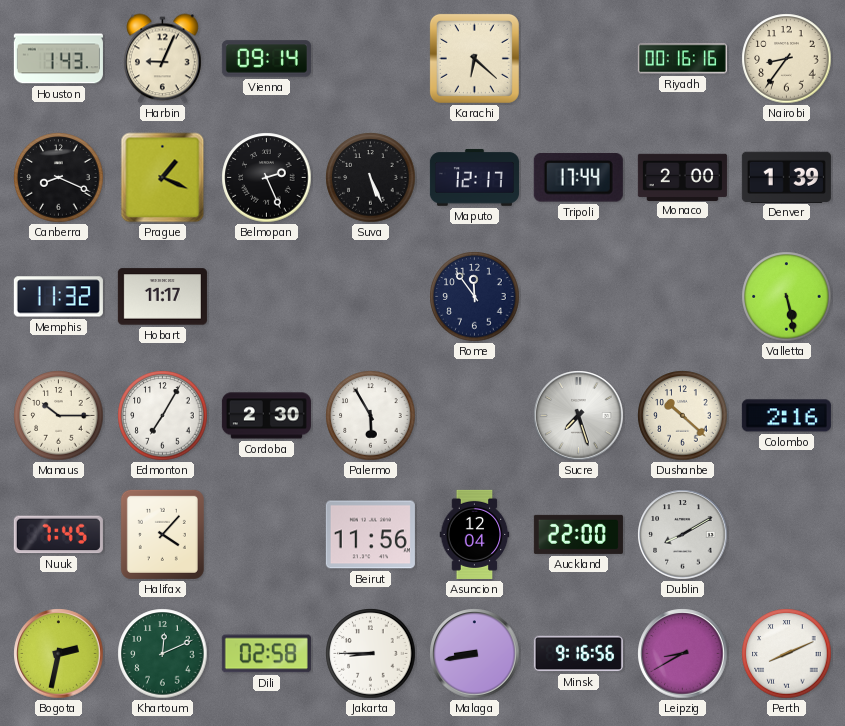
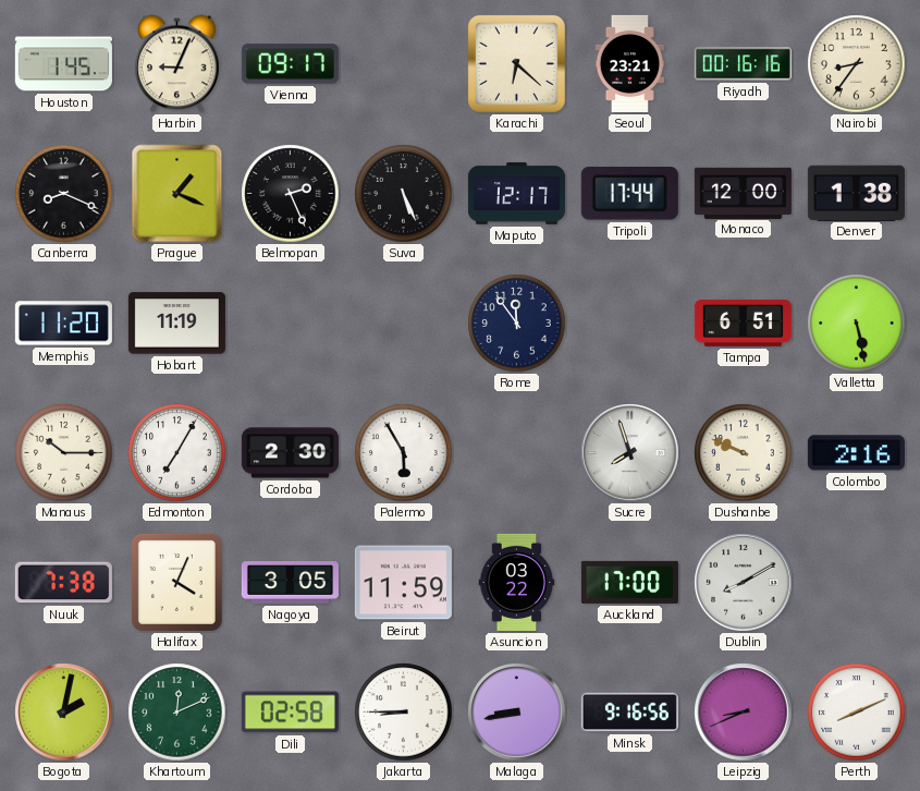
Houston: 1:43 -> 1:45 (63, 64)
Vienna: 09:14 -> 09:17 (290, 64)
Seoul: none -> 23:21 (630, 63)
Monaco: 2:00 -> 12:00 (743, 193)
Denver: 1:39 -> 1:38 (856, 193)
Memphis: 11:32 -> 11:20 (63, 324)
Hobart: 11:17 -> 11:19 (176, 324)
Tampa: none -> 6:51 (743, 323)
Sucre: 7:27 -> 7:57 (630, 453)
Dushanbe: 10:22 -> 9:49 (744, 453)
Nuuk: 7:45 -> 7:38 (63, 583)
Halifax: 4:07 -> 4:04 (176, 582)
Nagoya: none -> 3:05 (290, 583)
Beirut: 11:56 -> 11:59 (403, 583)
Asuncion: 12:04 -> 03:22 (517, 582)
Auckland: 22:00 -> 17:00 (629, 582)
Bogota: 2:32 -> 2:02 (64, 713)
Leipzig: 8:40 -> 8:41 (744, 713)
